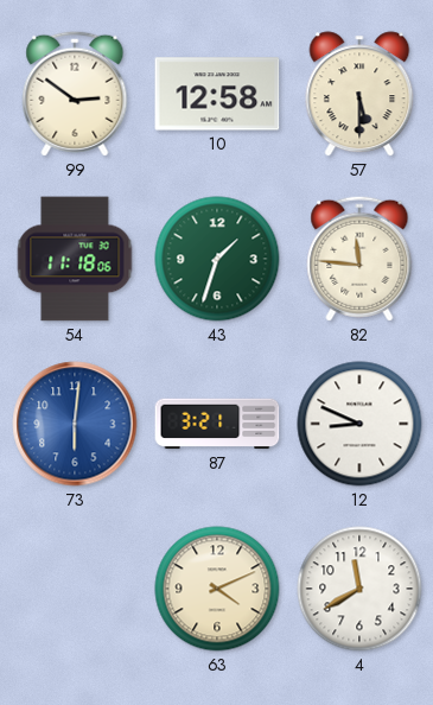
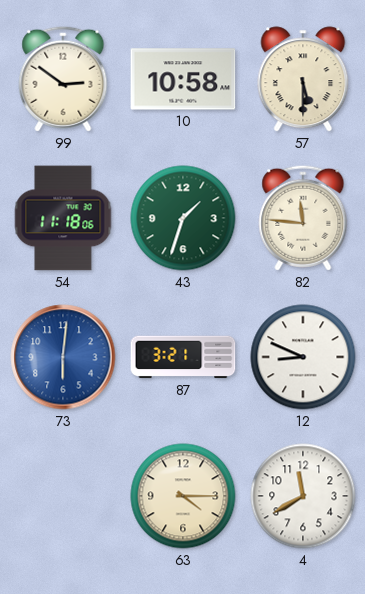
10: 12:58 -> 10:58 (183, 79)
63: 4:11 -> 4:15 (183, 496)
